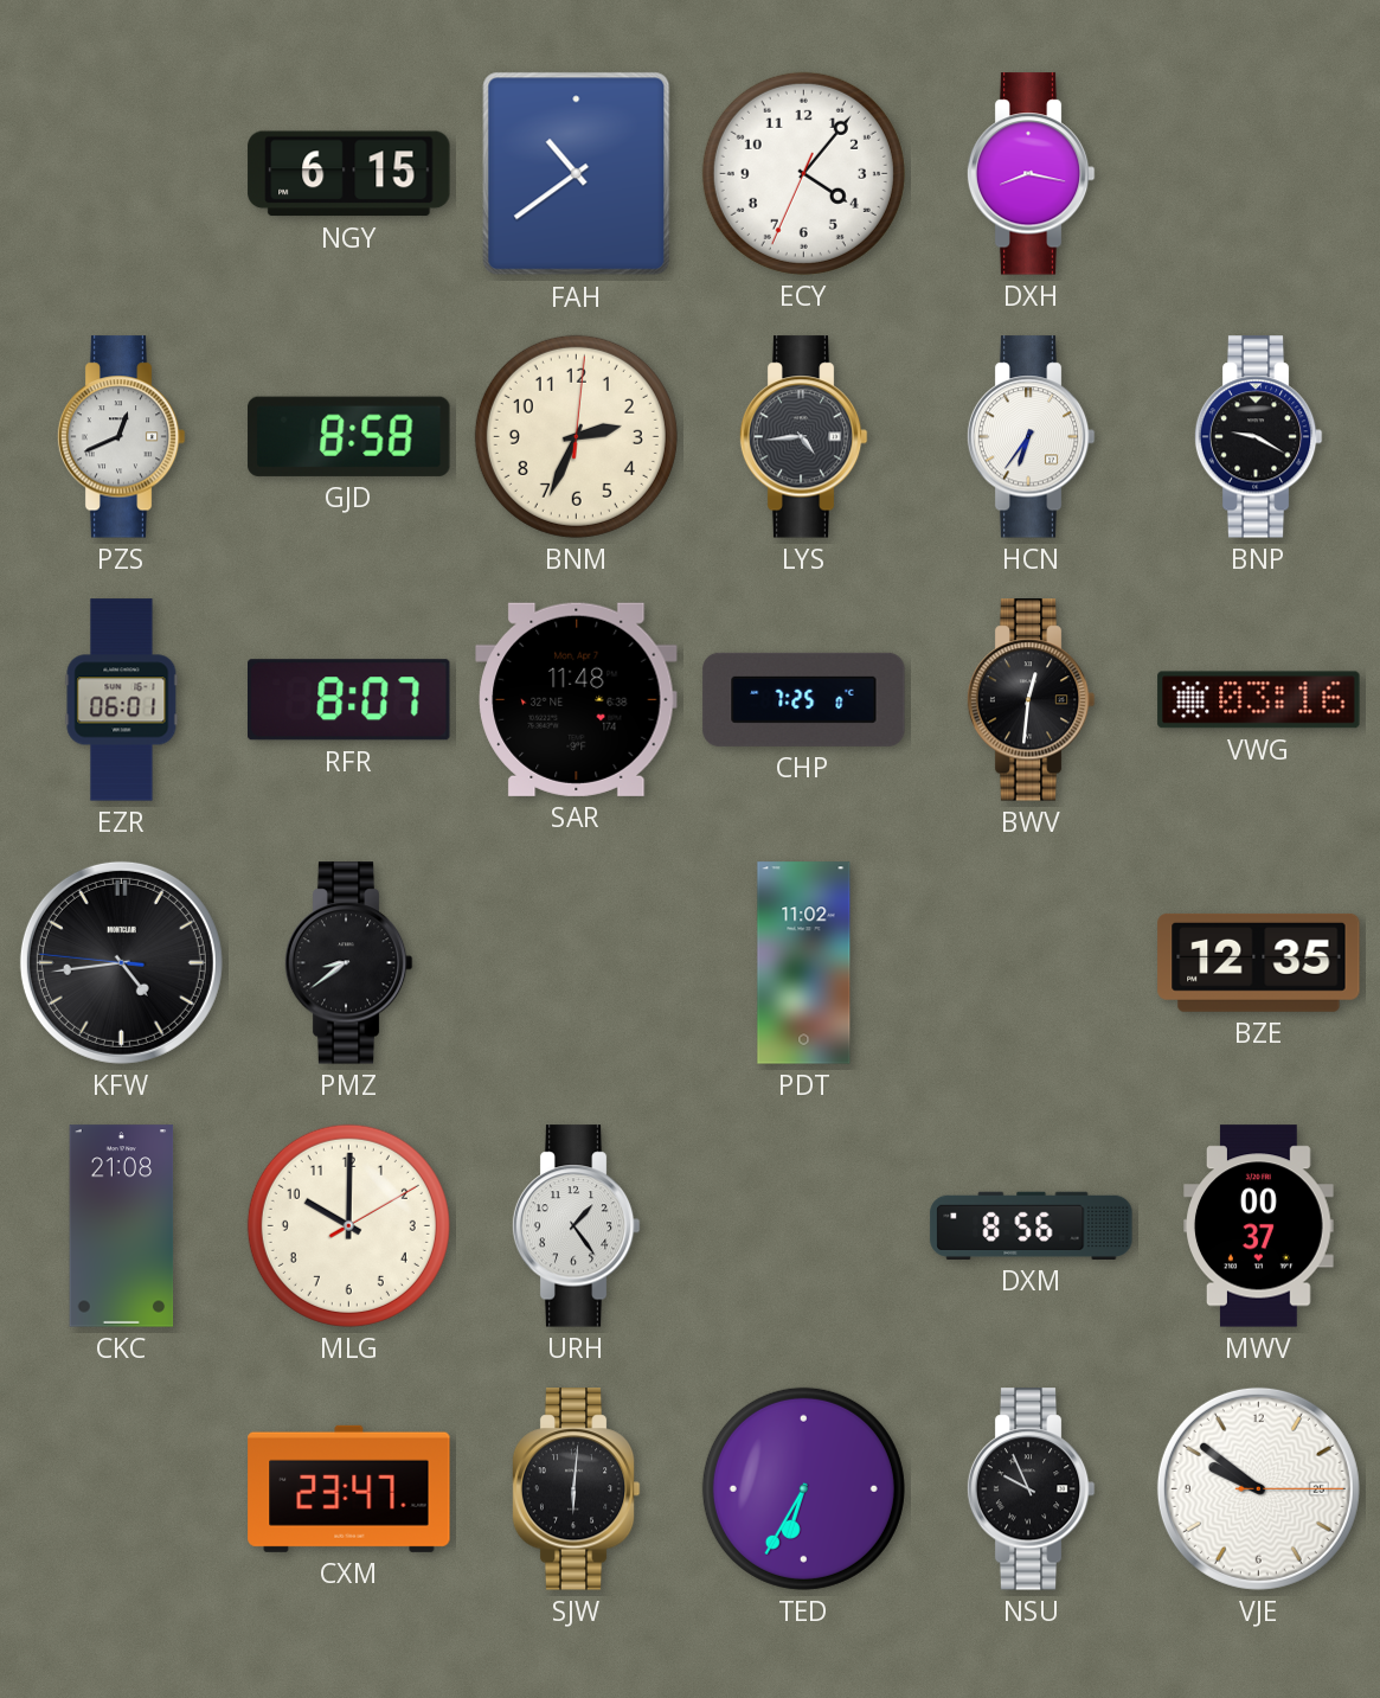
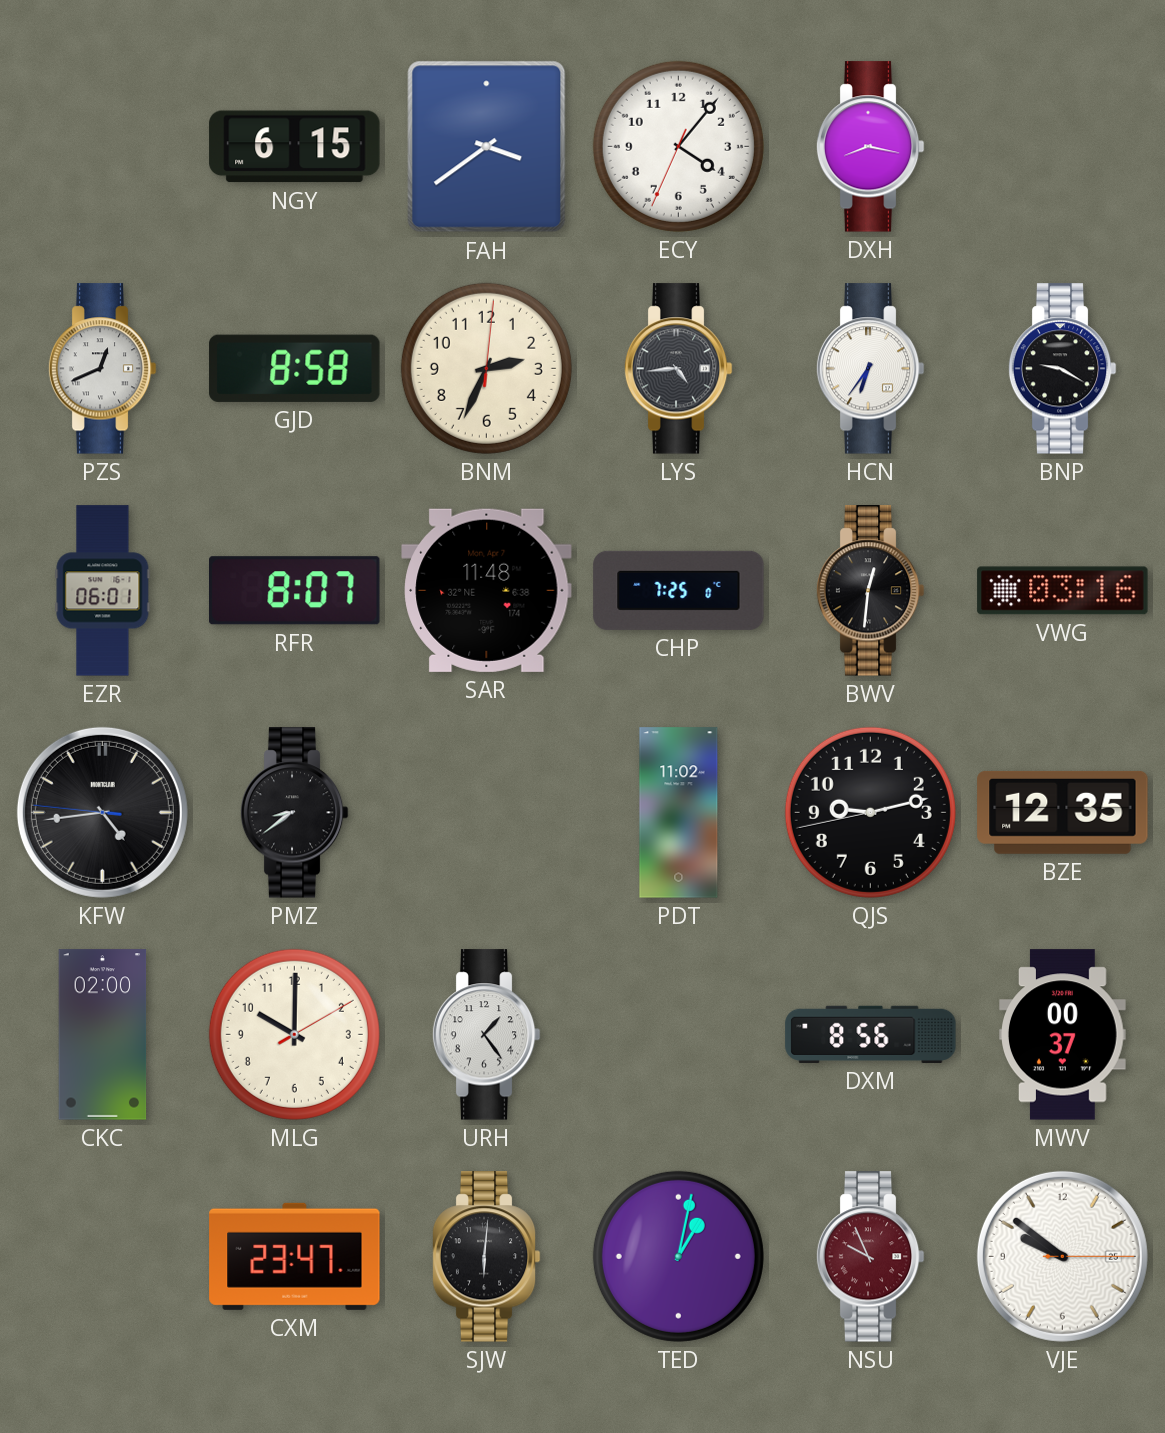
FAH: 10:39 -> 3:39 (487, 147)
QJS: none -> 9:12 (870, 812)
CKC: 21:08 -> 02:00 (103, 1035)
TED: 6:35 -> 1:02 (678, 1256)
NSU dial: black -> burgundy (870, 1257)
